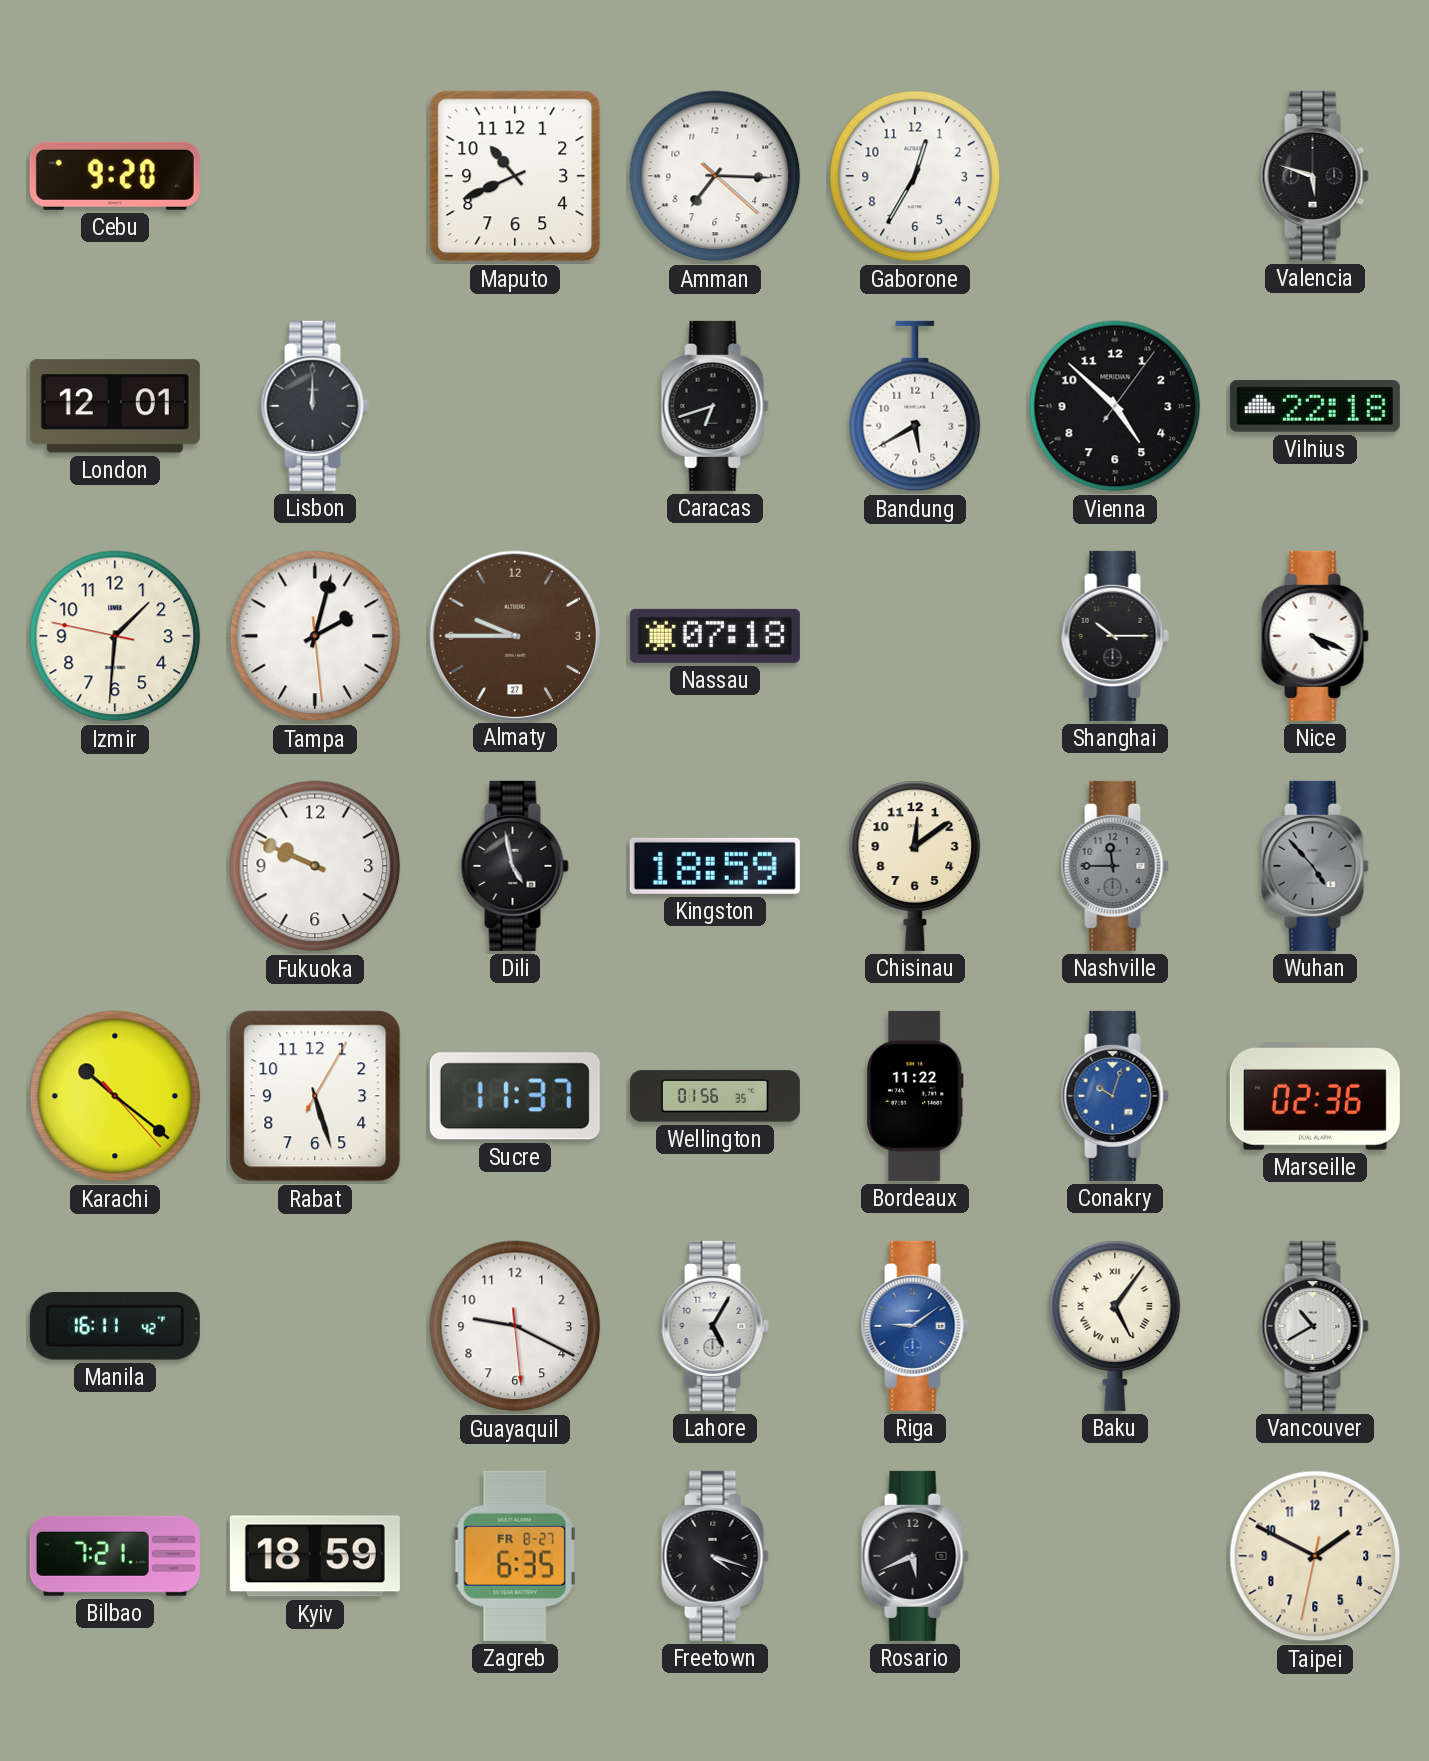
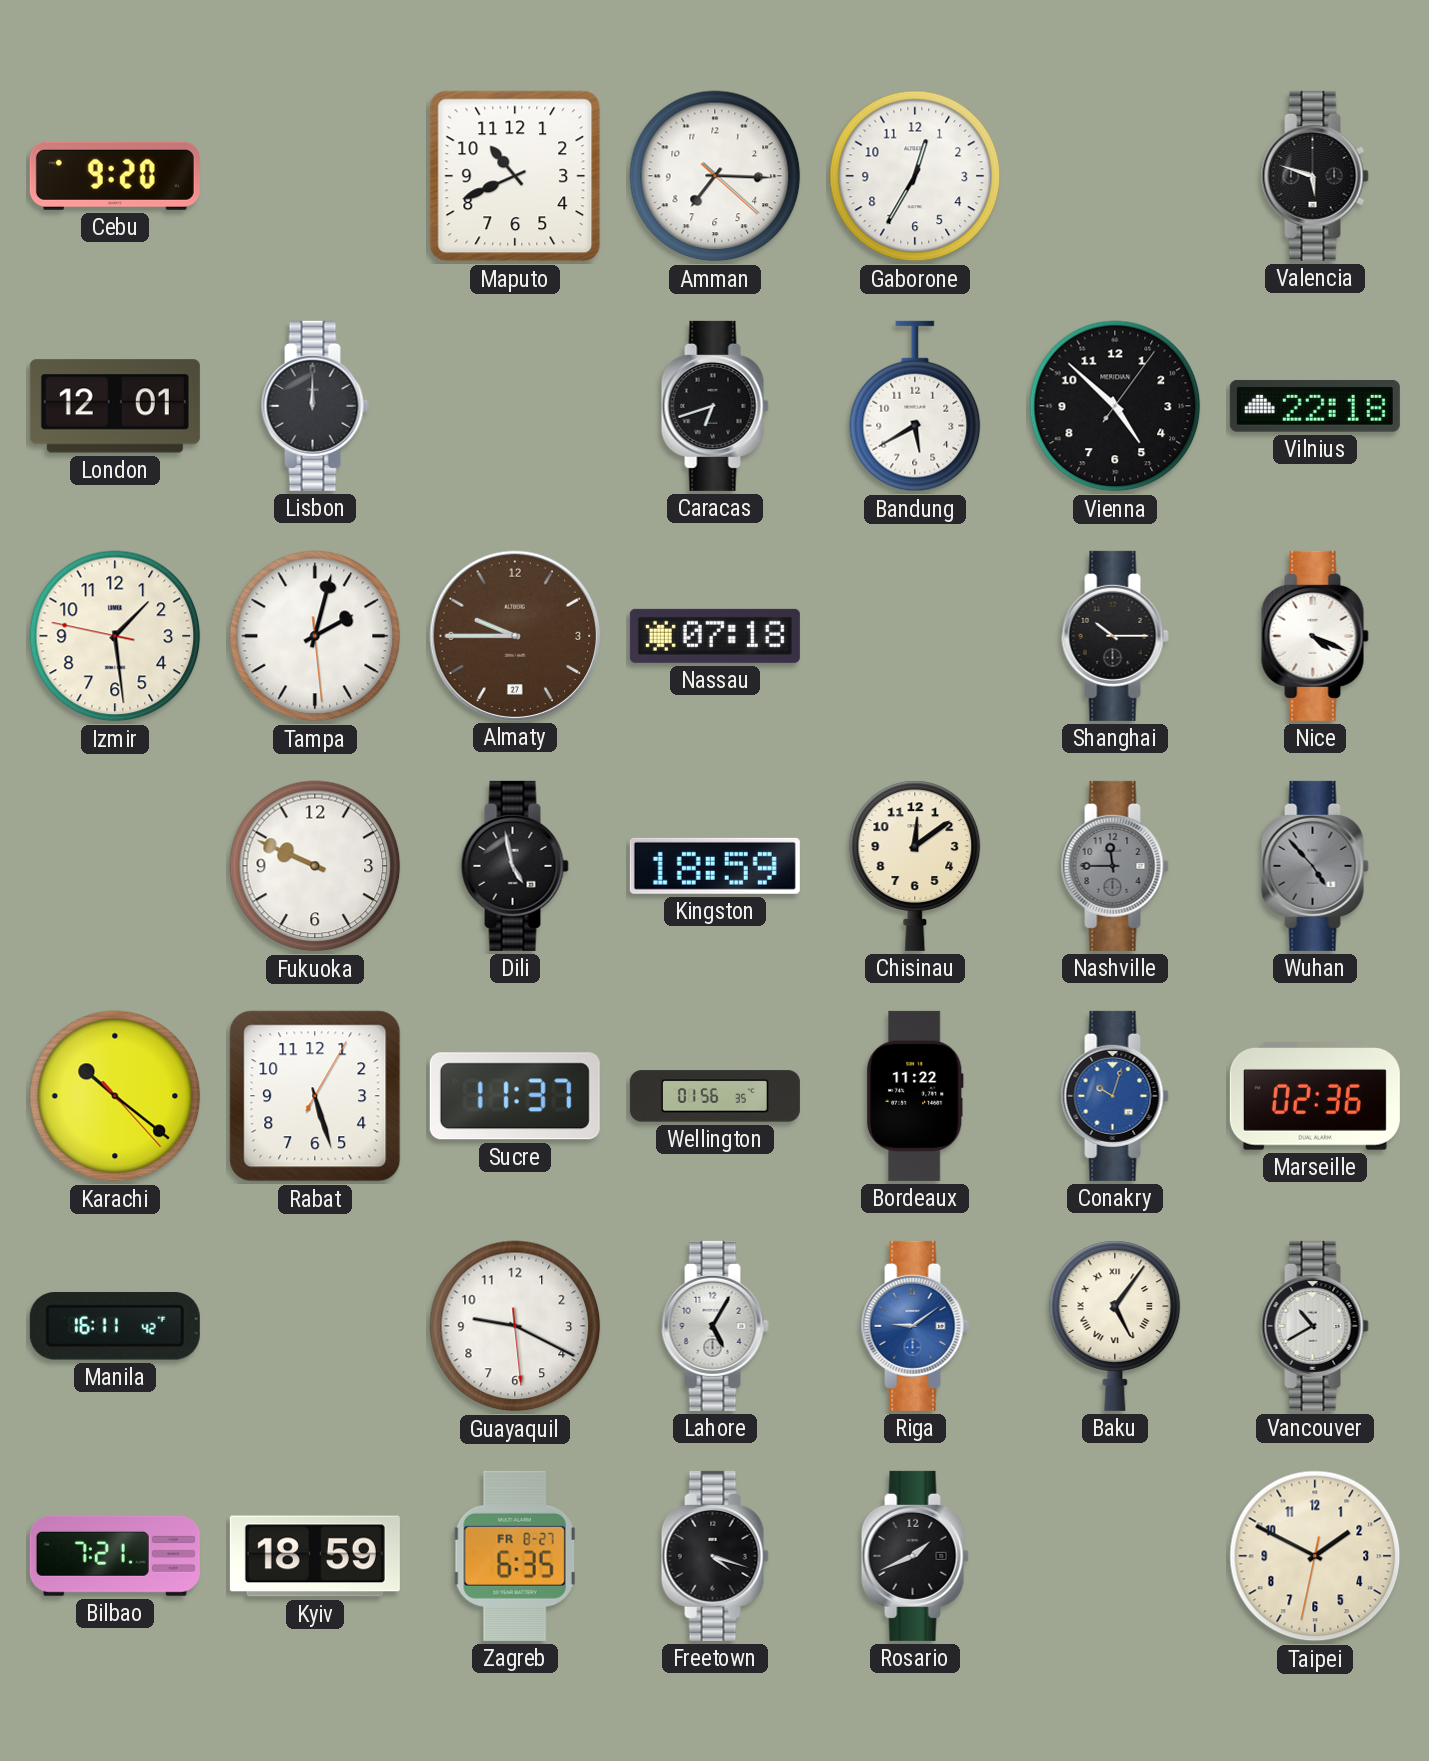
Izmir: 1:30 -> 1:28 (115, 636)
Rosario: 5:41 -> 1:41 (915, 1556)
